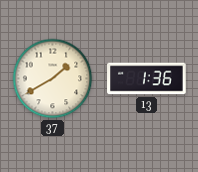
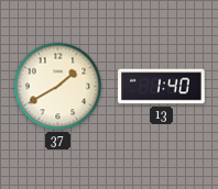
13: 1:36 -> 1:40 (162, 87)
